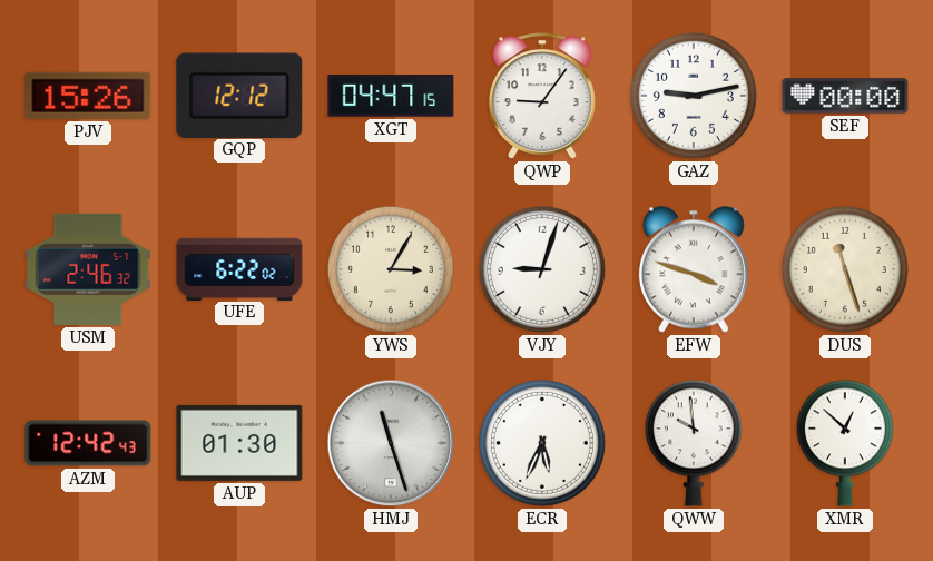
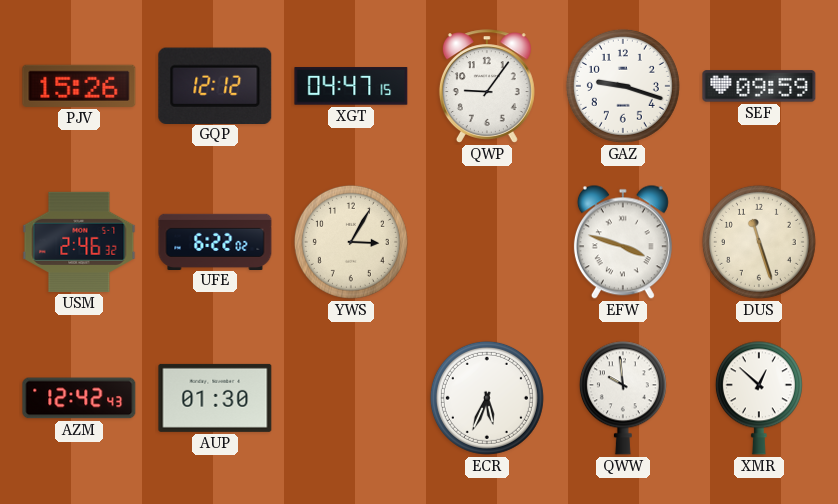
GAZ: 9:13 -> 9:18 (623, 86)
SEF: 00:00 -> 09:59 (759, 86)
VJY: 9:03 -> none (542, 269)
HMJ: 11:27 -> none (391, 443)
